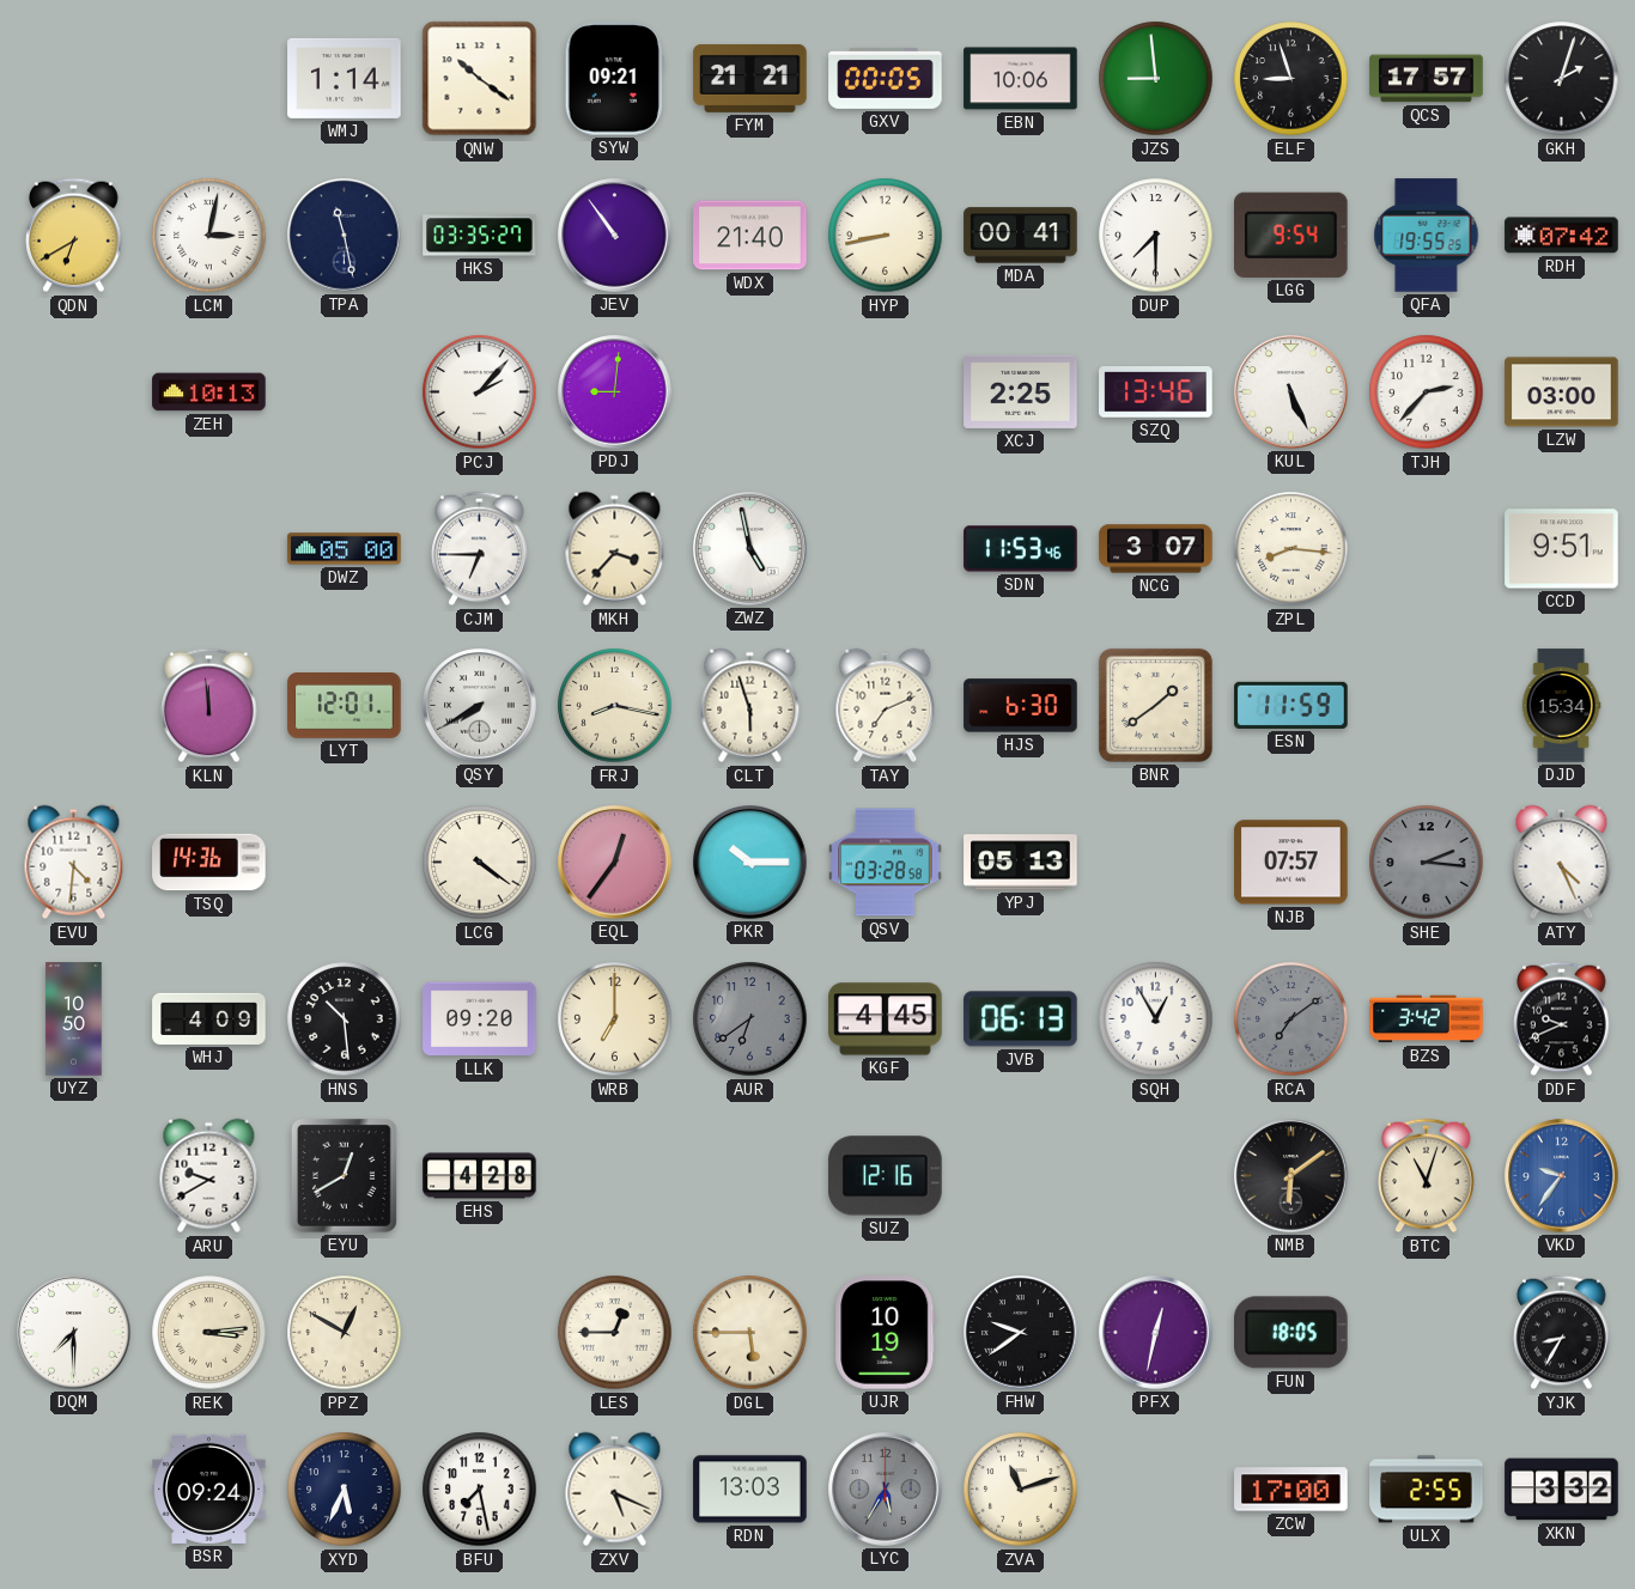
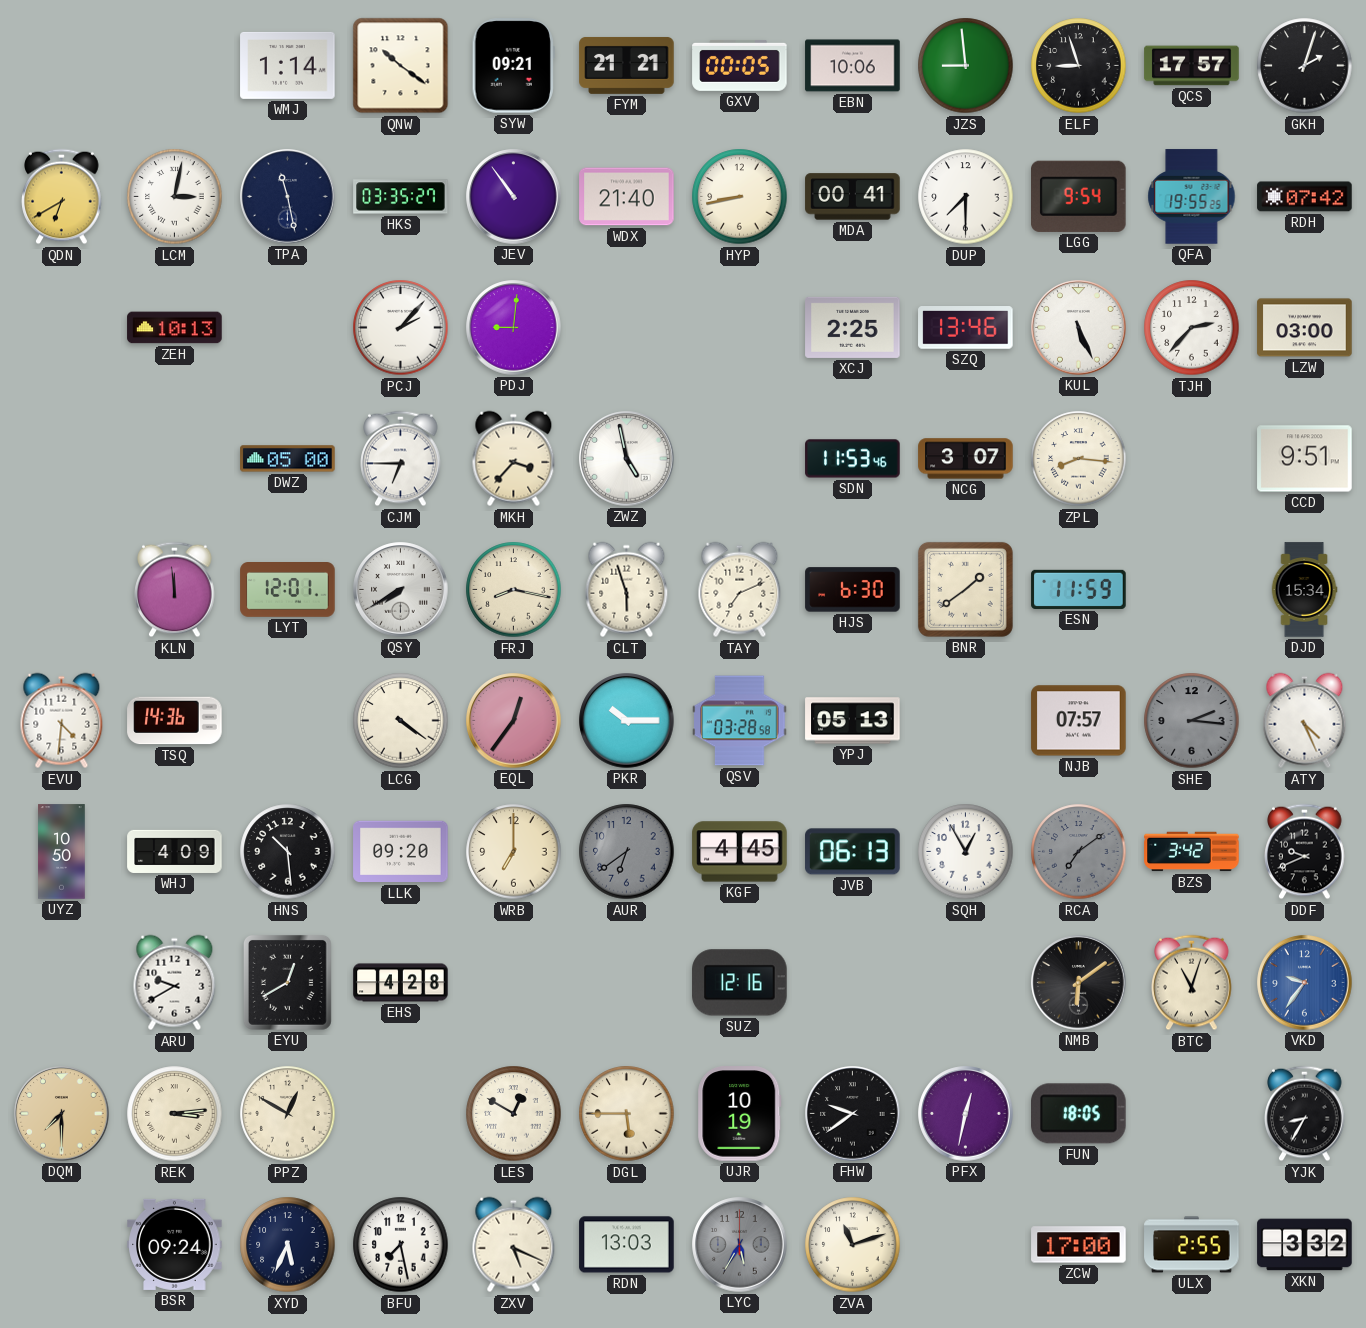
DQM dial: white -> champagne (62, 1114)
LES: 12:45 -> 12:50 (514, 1114)
